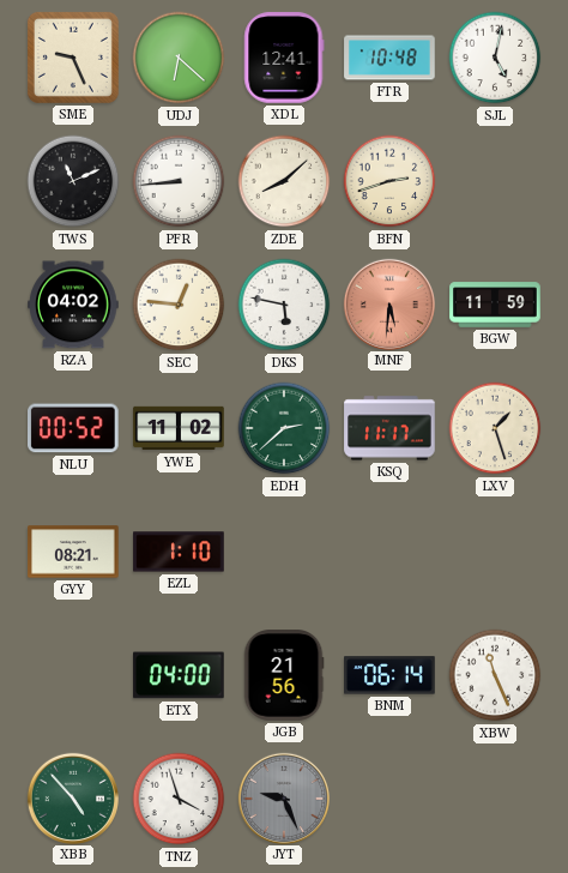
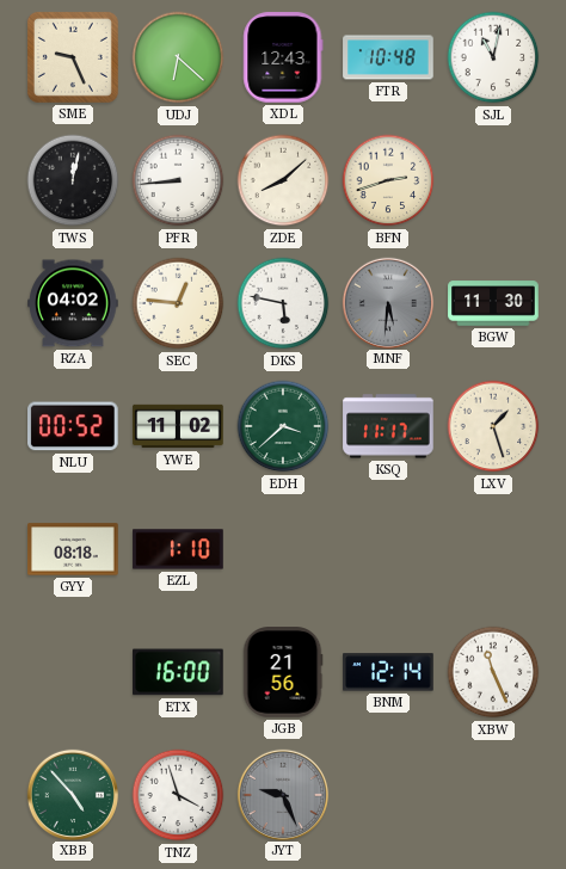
XDL: 12:41 -> 12:43 (283, 57)
SJL: 5:02 -> 11:02 (493, 57)
TWS: 11:11 -> 12:02 (73, 180)
MNF dial: salmon -> grey (387, 302)
BGW: 11:59 -> 11:30 (493, 303)
EDH: 2:38 -> 3:38 (283, 426)
GYY: 08:21 -> 08:18 (73, 549)
ETX: 04:00 -> 16:00 (178, 672)
BNM: 06:14 -> 12:14 (388, 672)
